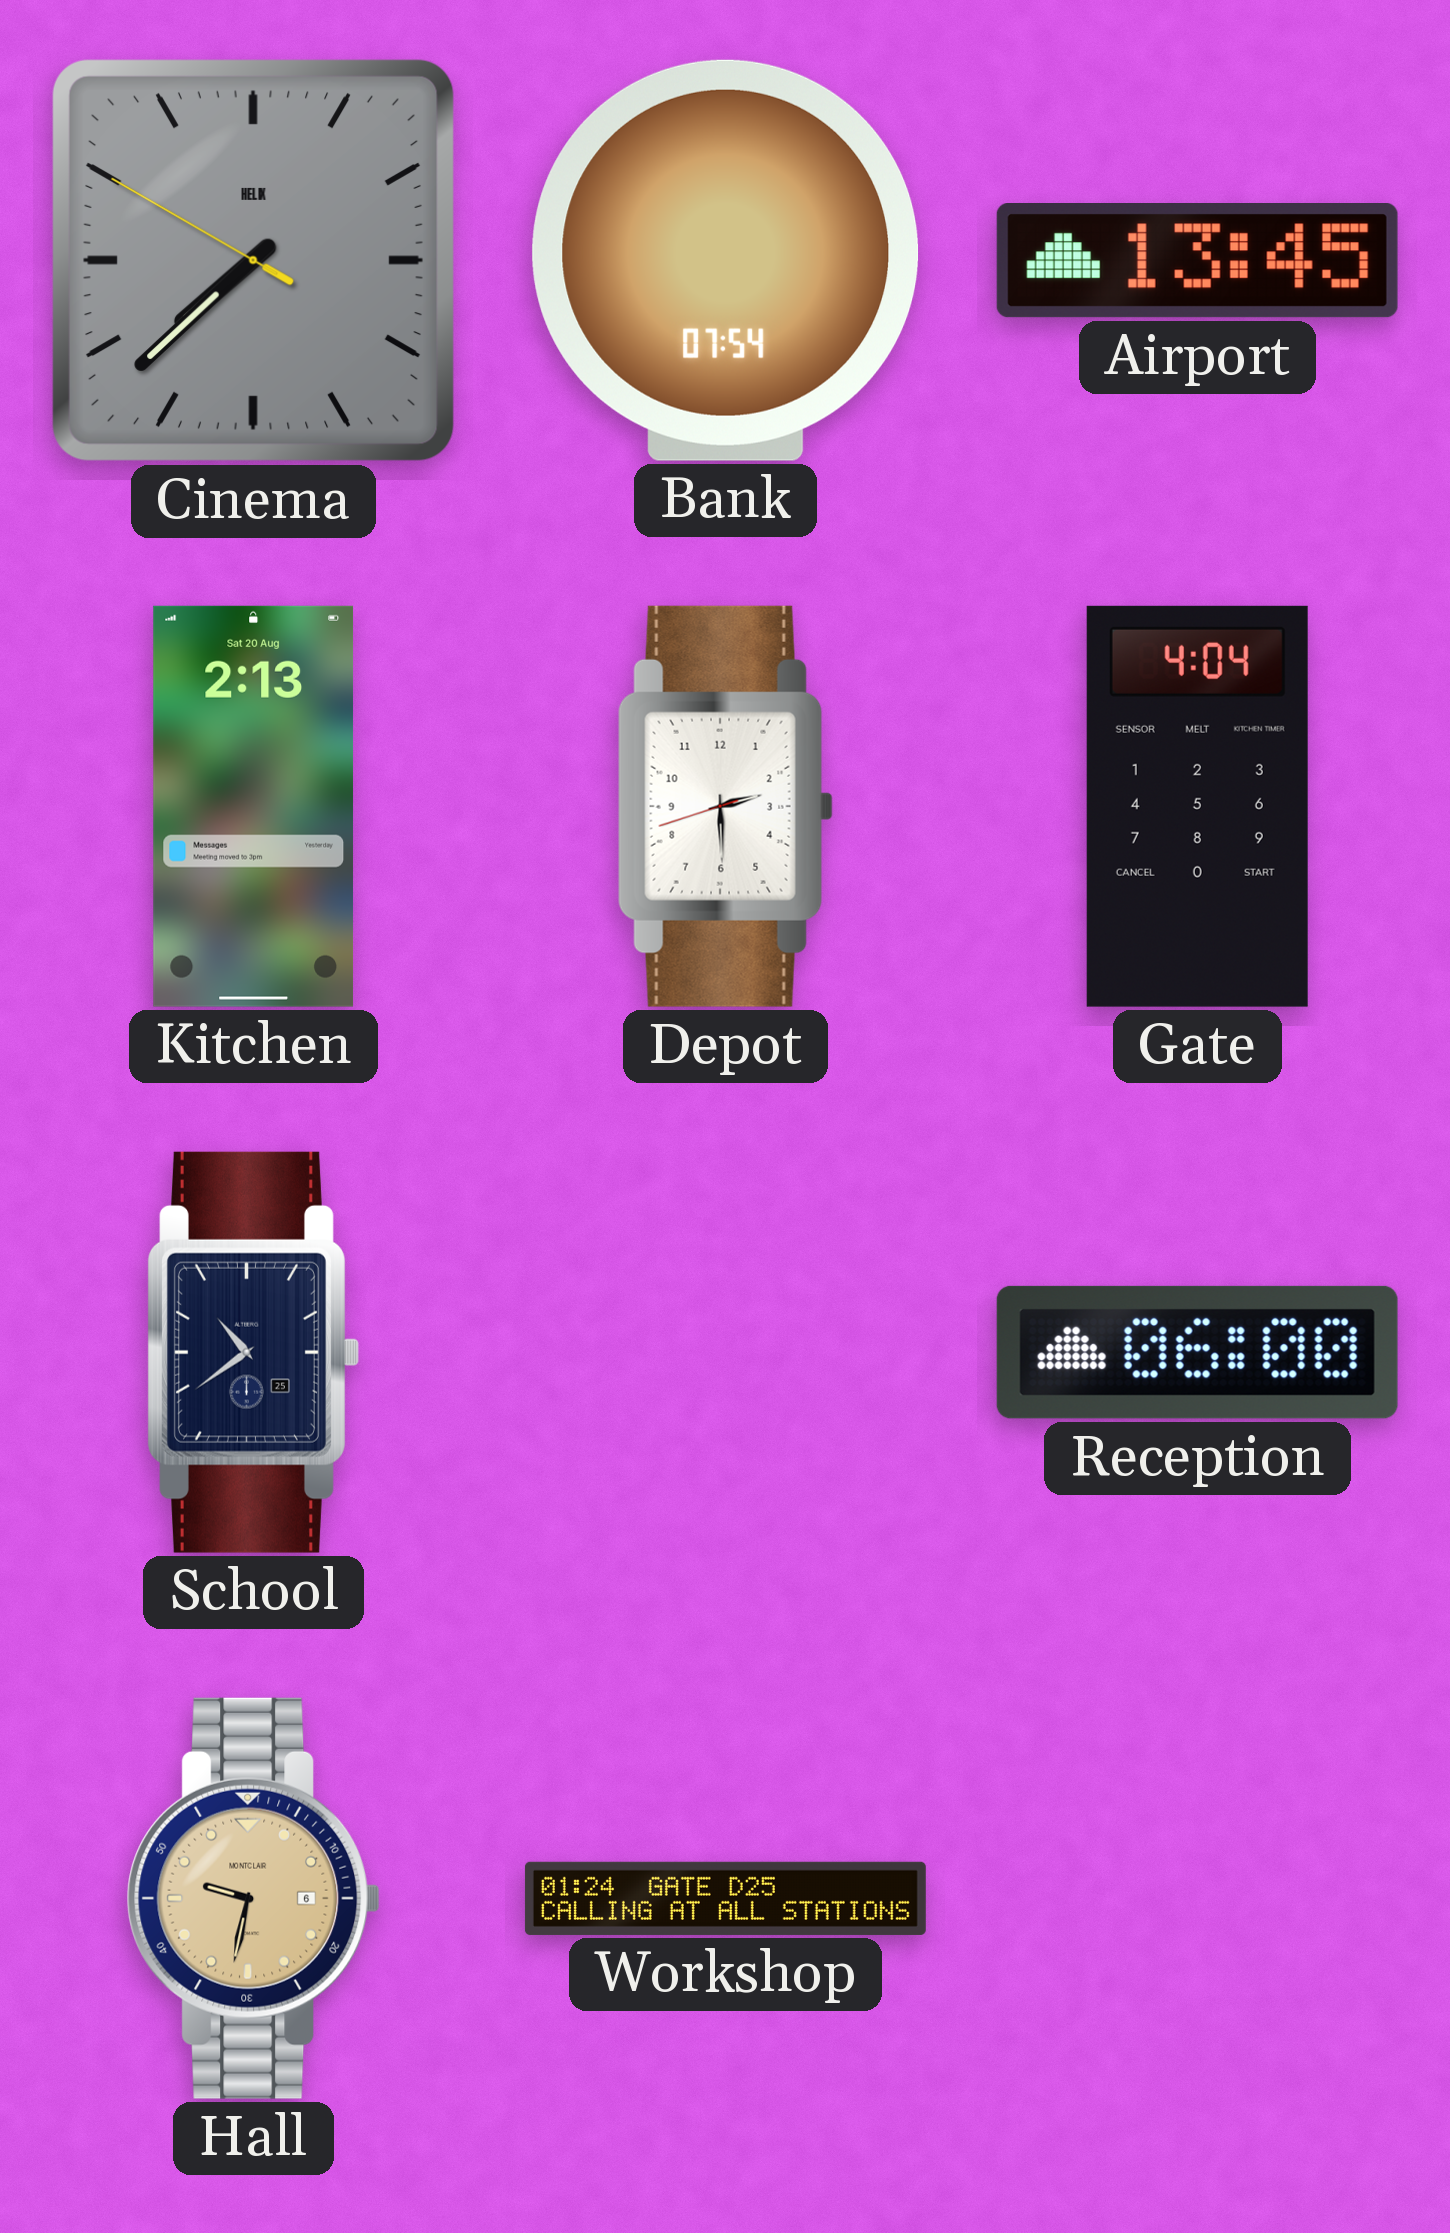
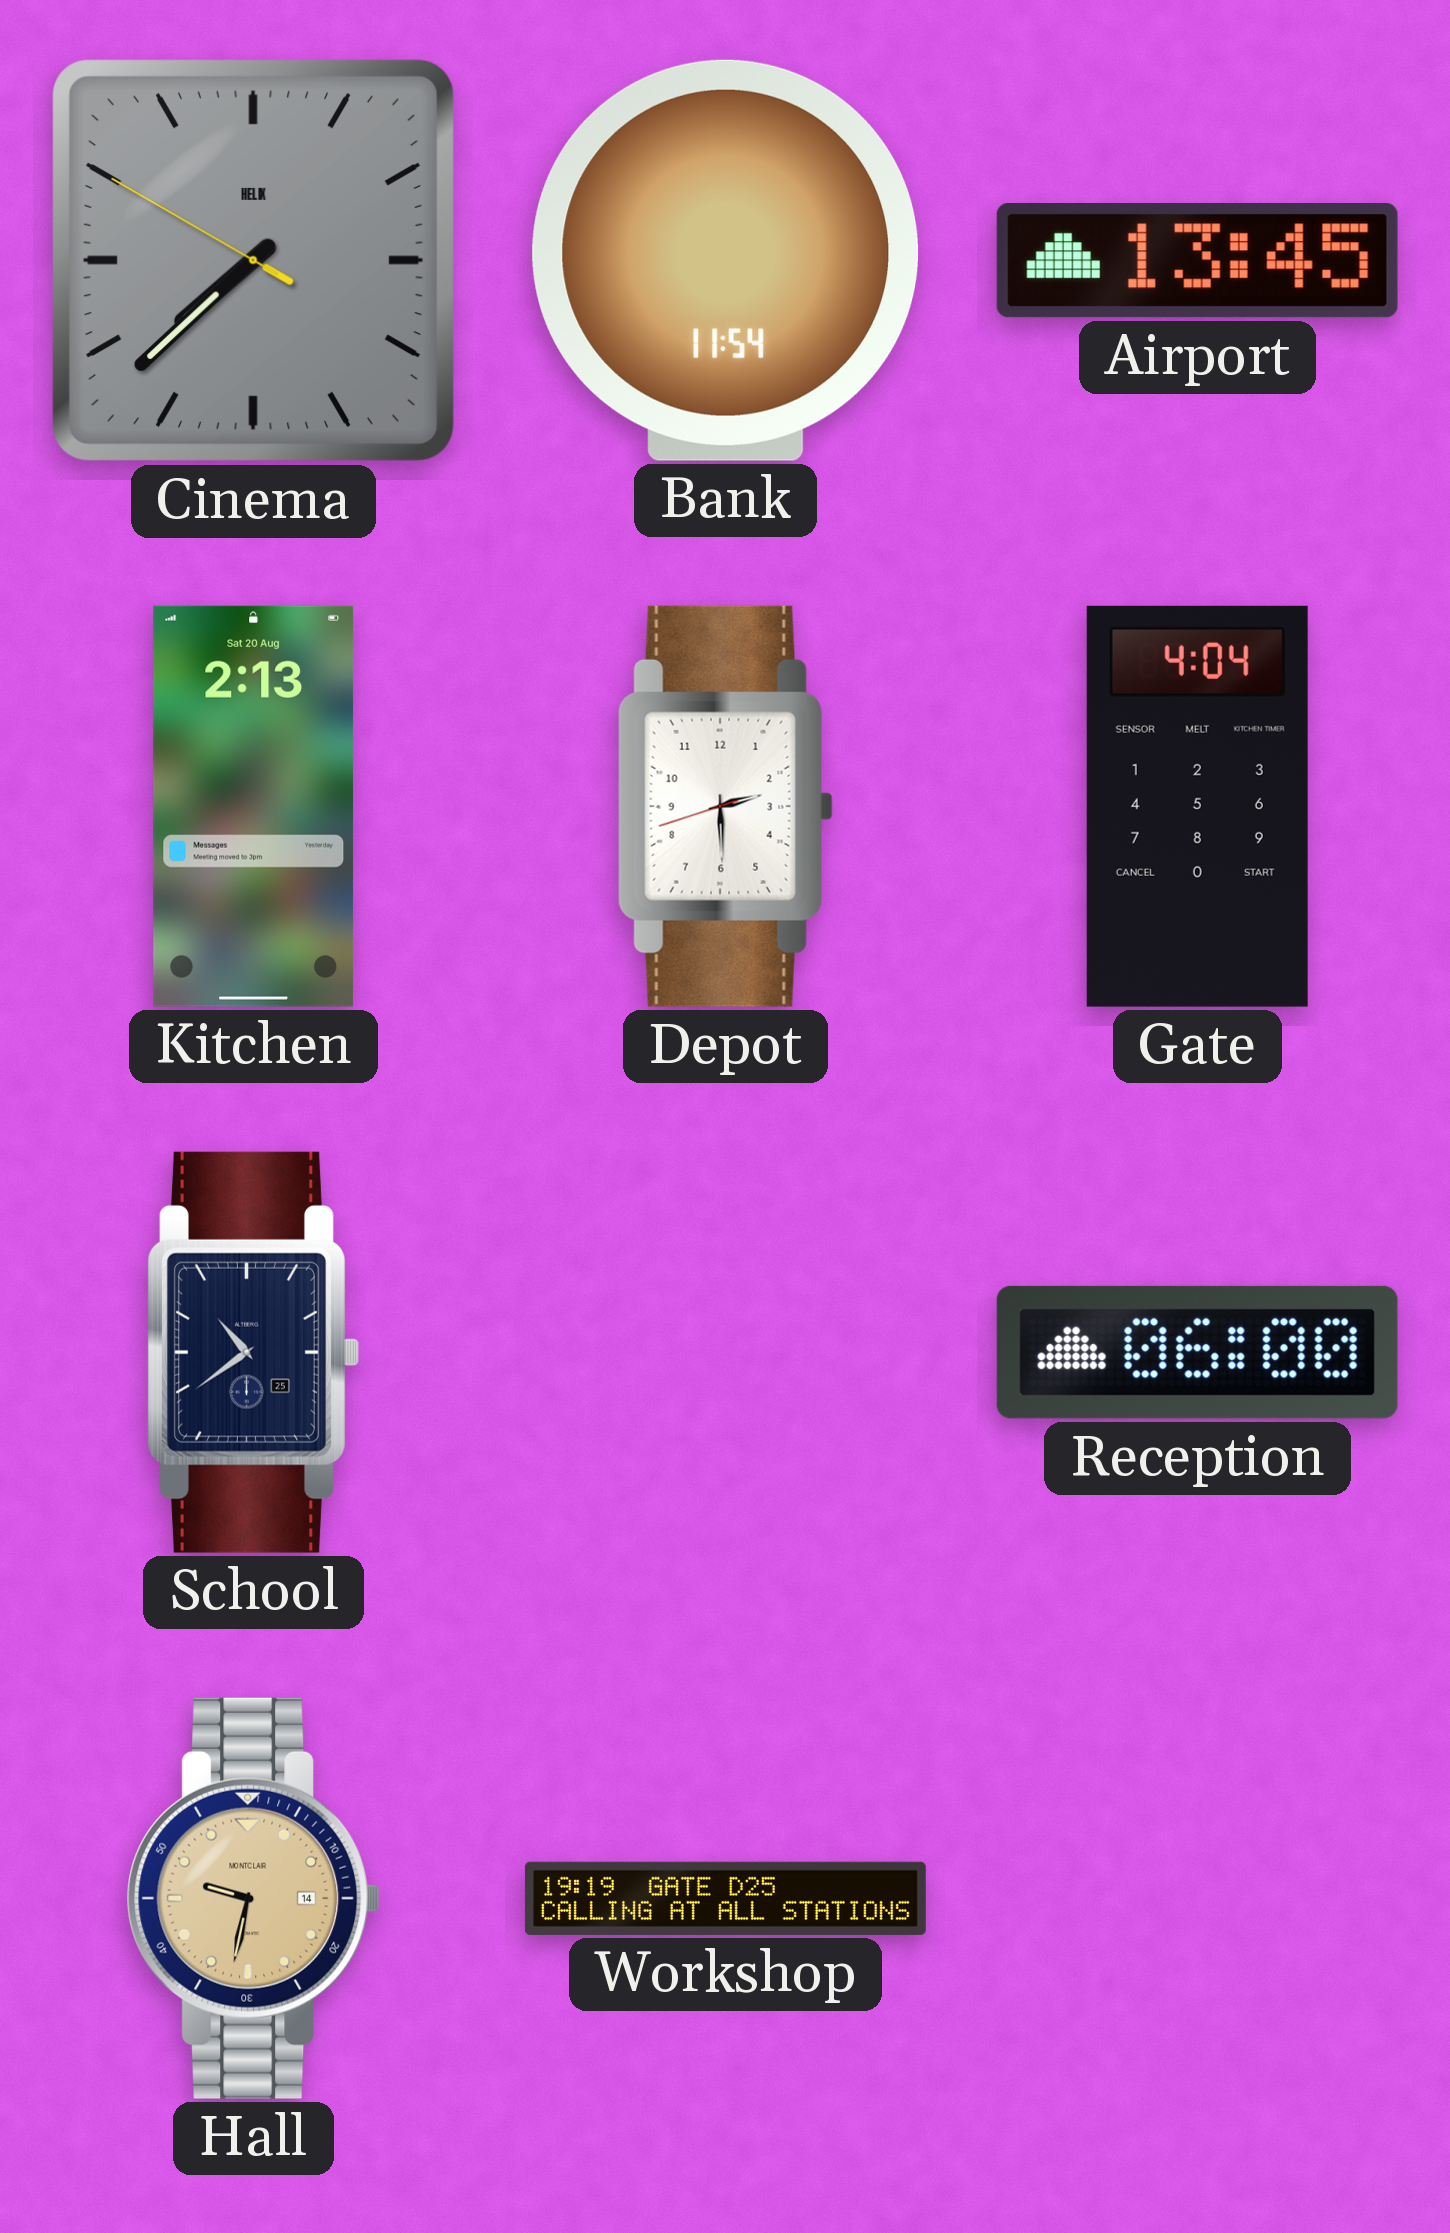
Bank: 07:54 -> 11:54 (726, 260)
Hall date: 6 -> 14 (254, 1898)
Workshop: 01:24 -> 19:19 (725, 1898)
